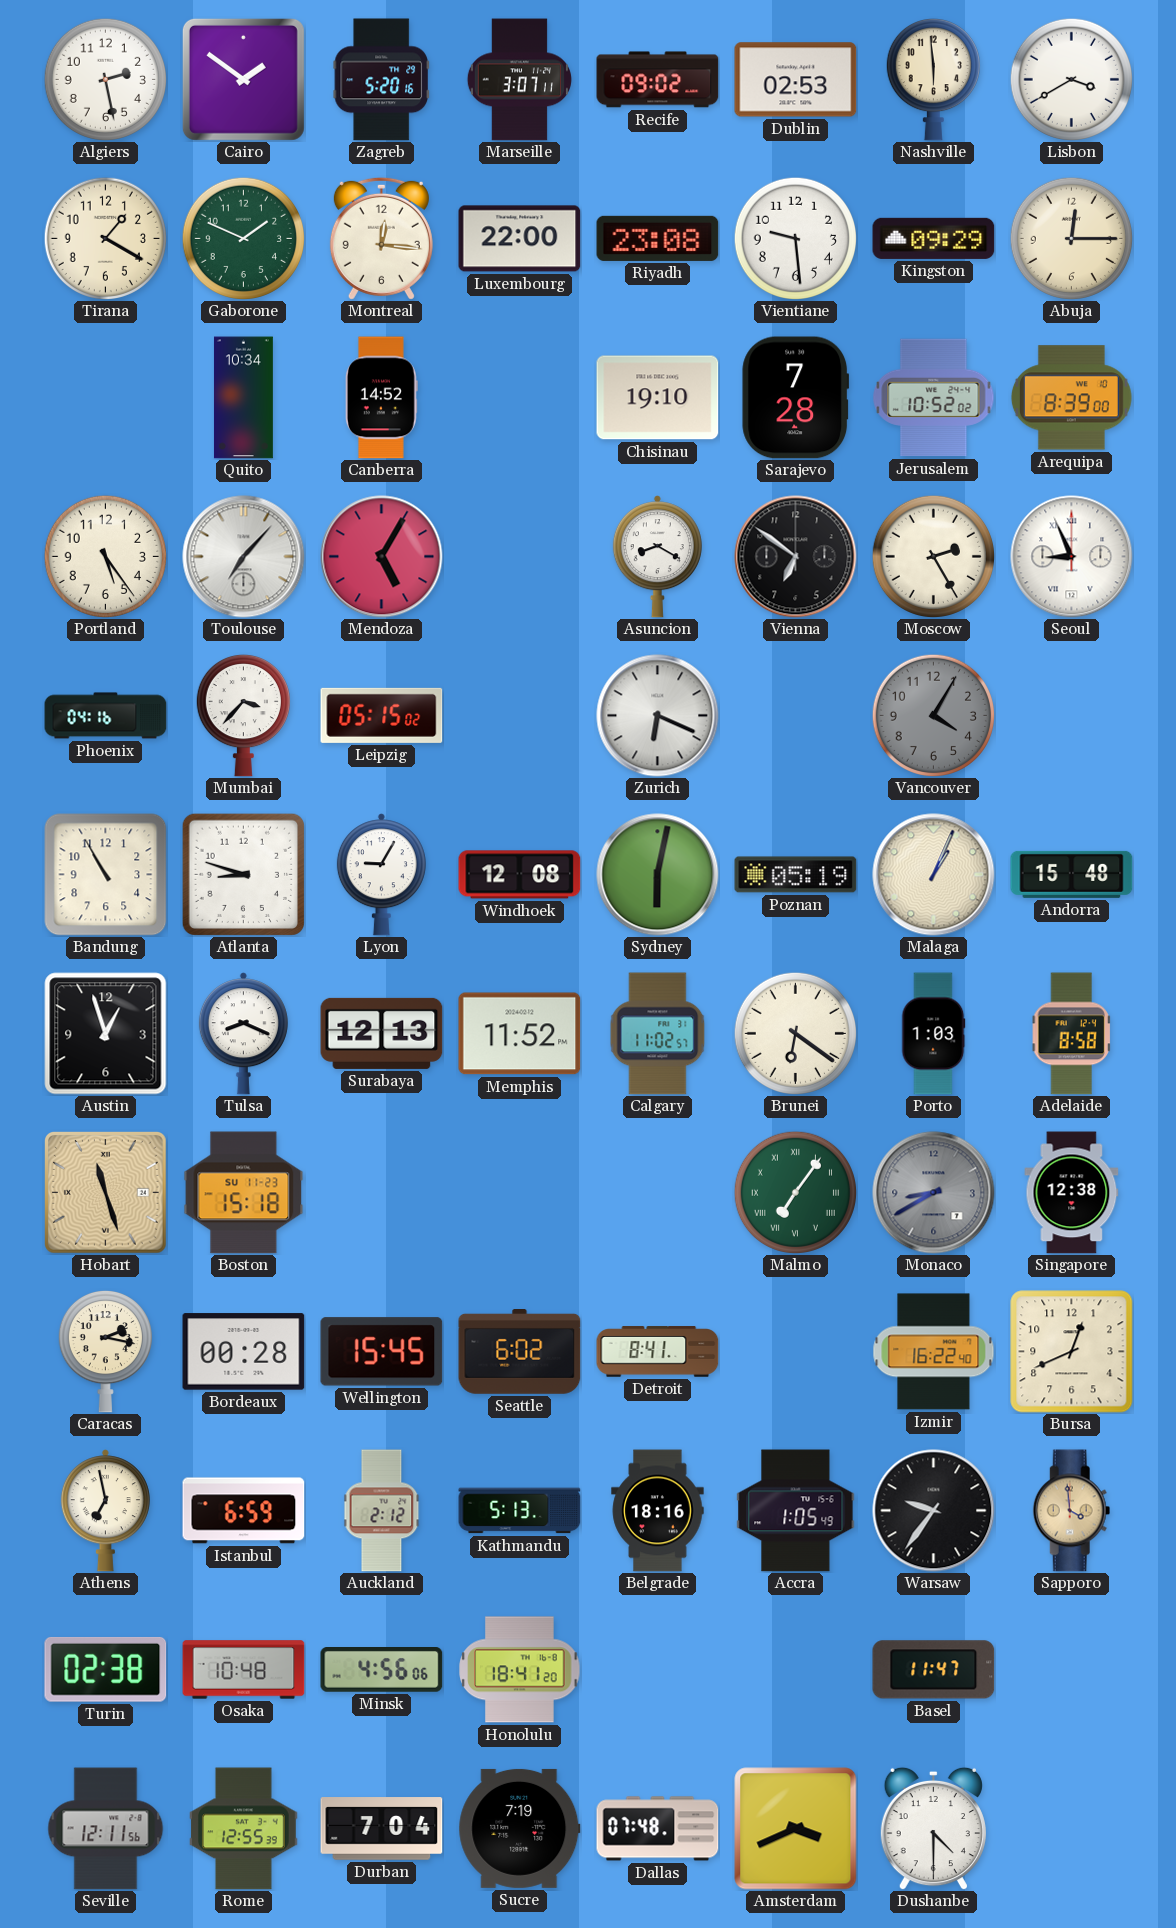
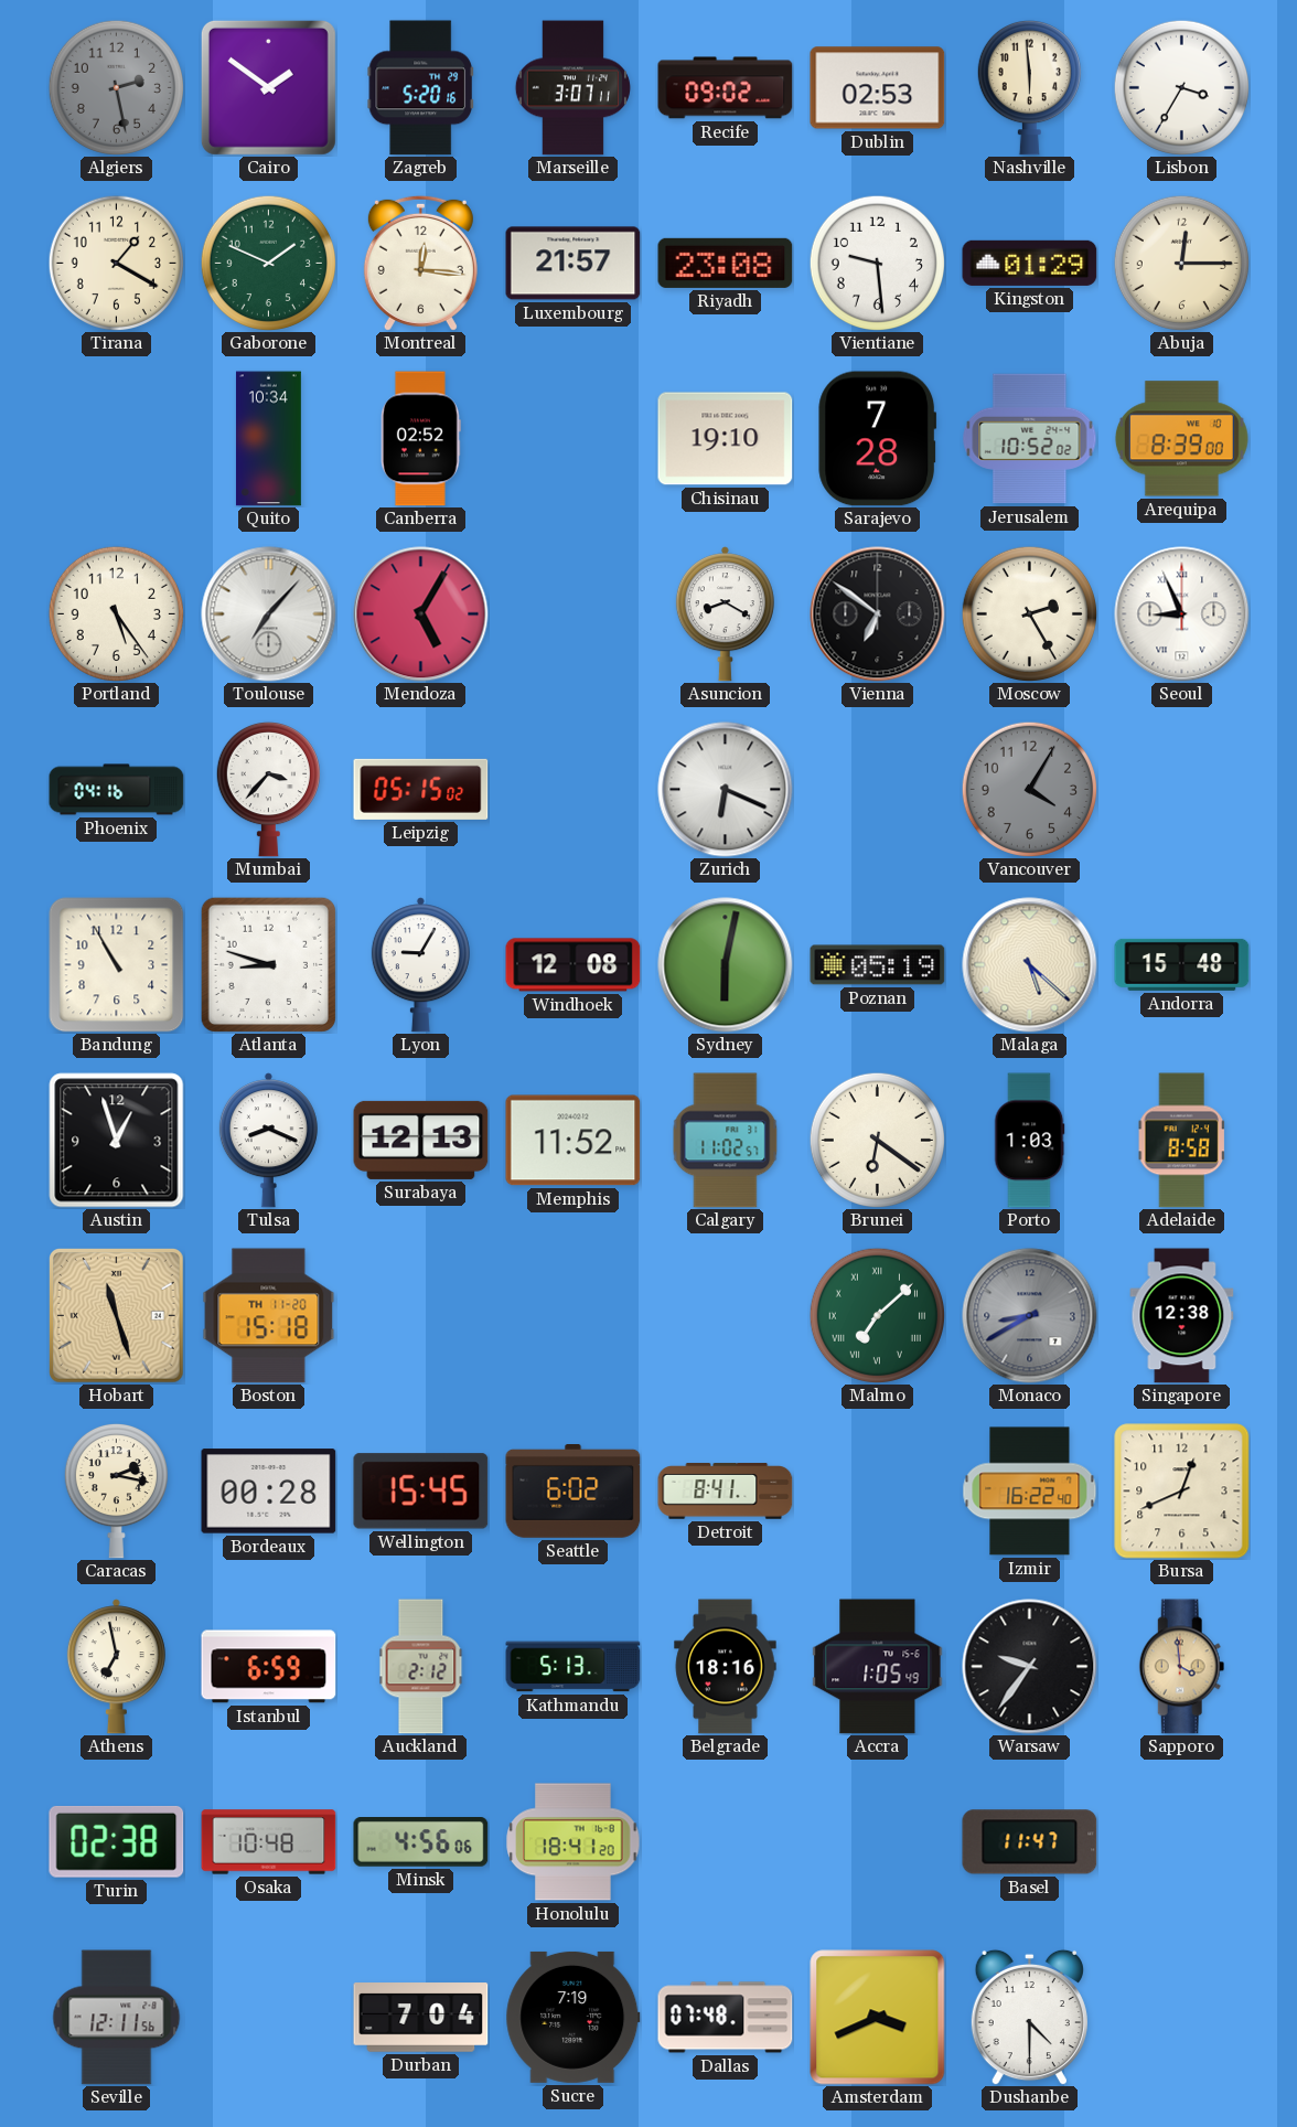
Algiers dial: white -> grey (116, 87)
Lisbon: 3:40 -> 3:35 (1181, 87)
Luxembourg: 22:00 -> 21:57 (574, 264)
Kingston: 09:29 -> 01:29 (1030, 263)
Canberra: 14:52 -> 02:52 (420, 439)
Malaga: 1:04 -> 5:22 (1030, 965)
Boston date: SU 11-23 -> TH 11-20 (269, 1316)
Malmo: 7:06 -> 7:08 (877, 1315)
Rome: 12:55 -> none (244, 1829)
